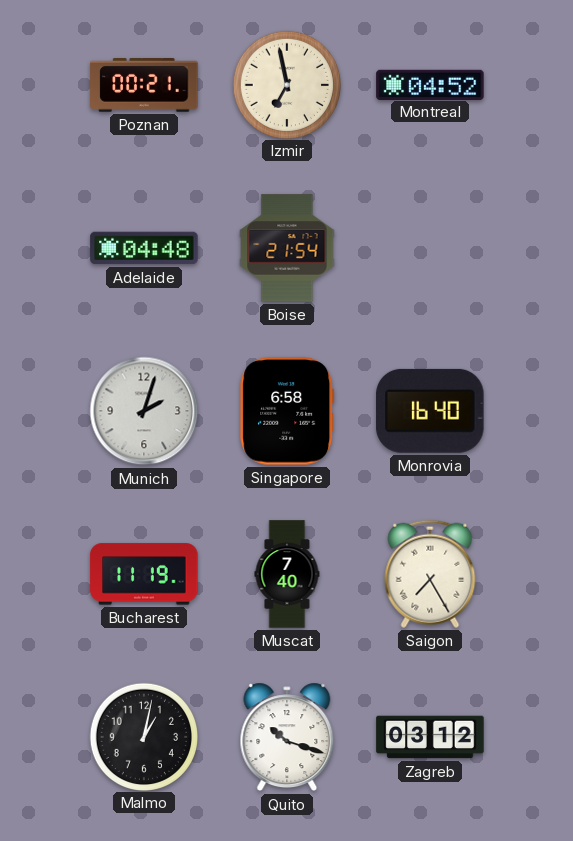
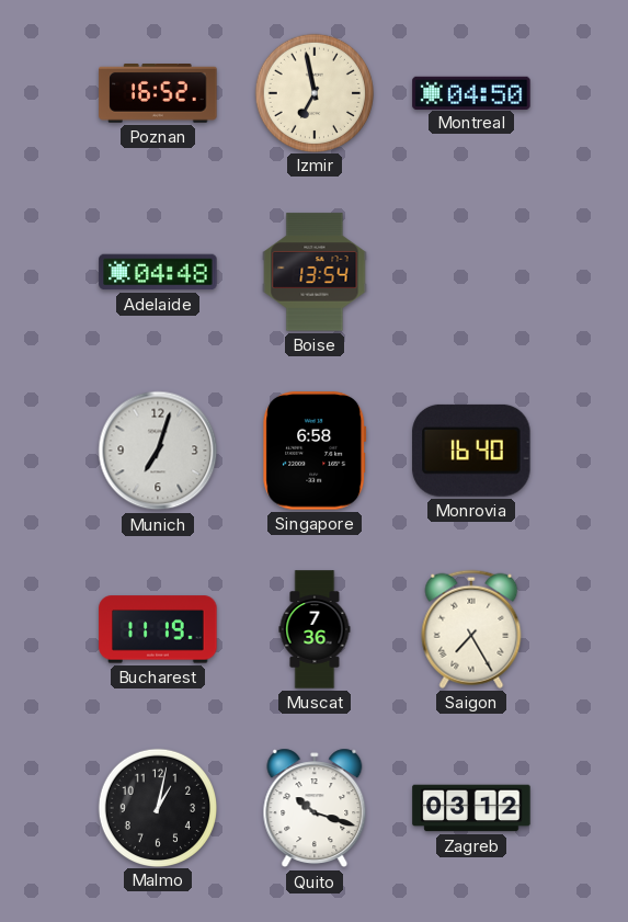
Poznan: 00:21 -> 16:52 (158, 94)
Montreal: 04:52 -> 04:50 (471, 92)
Boise: 21:54 -> 13:54 (315, 272)
Munich: 2:03 -> 7:03 (158, 451)
Muscat: 7:40 -> 7:36 (315, 629)
